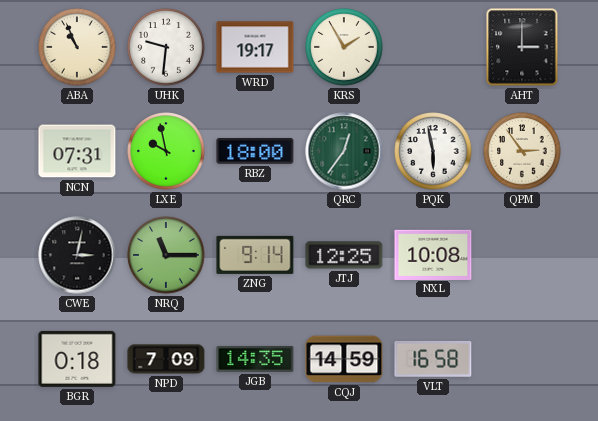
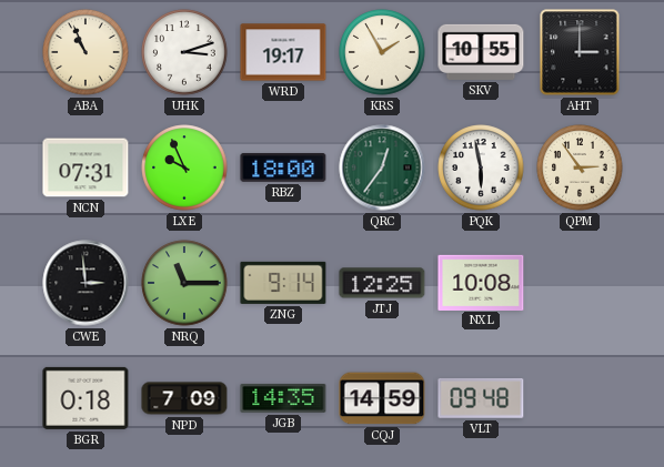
UHK: 9:31 -> 3:12 (184, 52)
SKV: none -> 10:55 (481, 52)
LXE: 9:58 -> 9:56 (184, 167)
CWE: 3:02 -> 2:59 (85, 283)
VLT: 16:58 -> 09:48 (481, 398)
